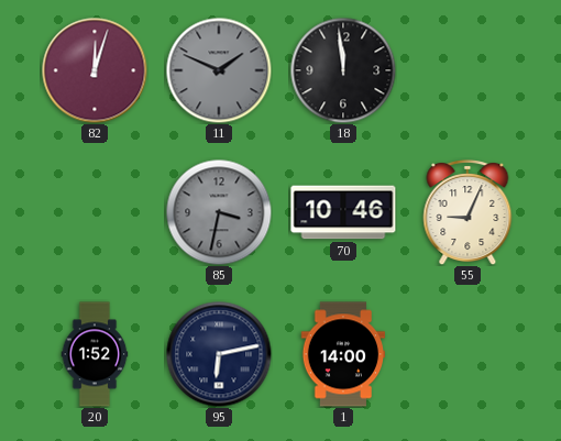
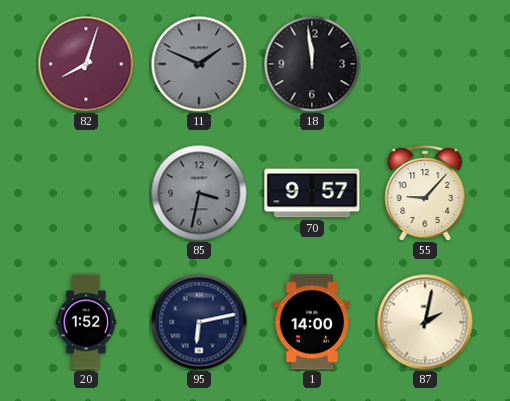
82: 12:03 -> 8:03 (86, 64)
70: 10:46 -> 9:57 (312, 193)
55: 9:04 -> 9:07 (425, 194)
87: none -> 2:02 (425, 322)
